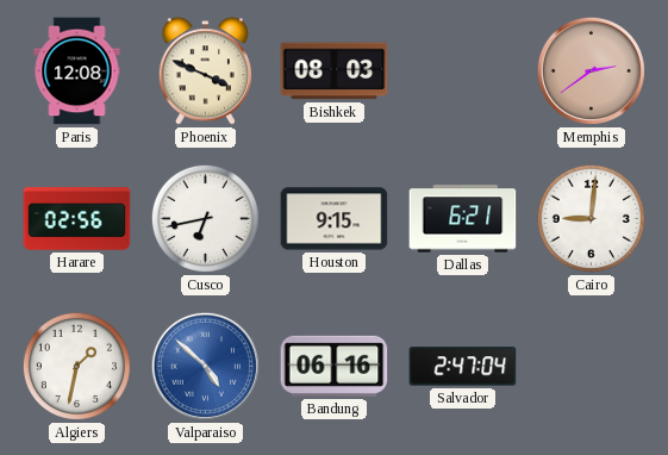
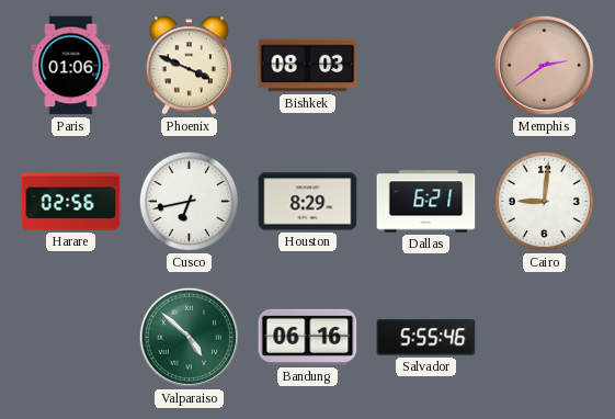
Paris: 12:08 -> 01:06 (71, 66)
Houston: 9:15 -> 8:29 (308, 202)
Algiers: 1:32 -> none (76, 366)
Valparaiso dial: blue -> green (189, 337)
Salvador: 2:47 -> 5:55 (426, 338)
